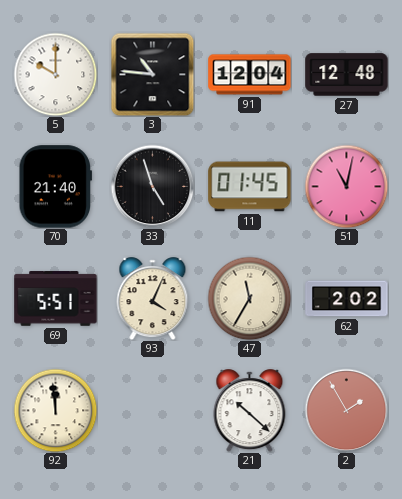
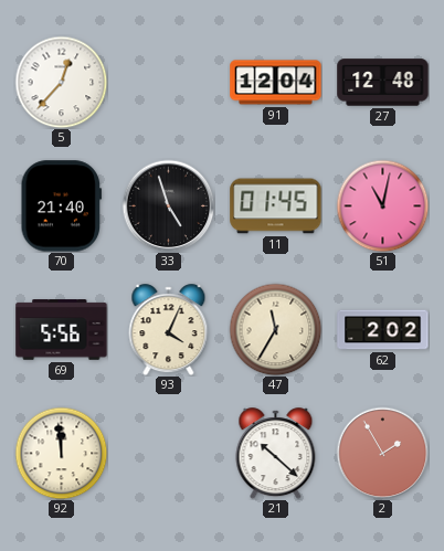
5: 10:00 -> 12:37 (61, 82)
3: 10:46 -> none (152, 74)
69: 5:51 -> 5:56 (62, 330)
